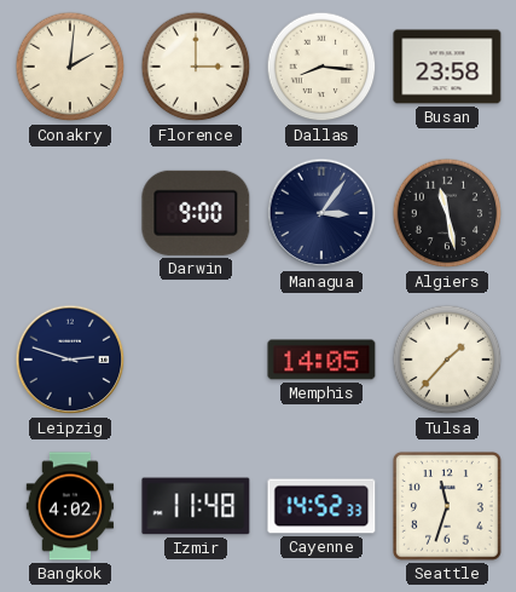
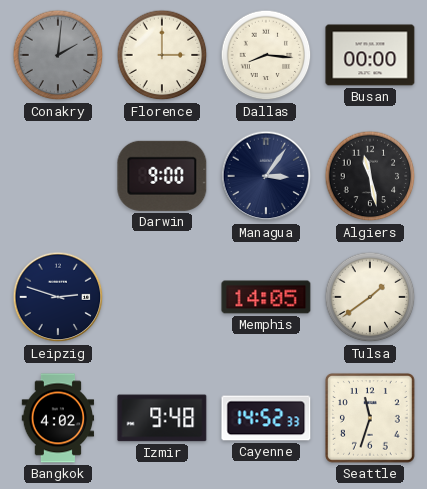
Conakry dial: cream -> grey (58, 55)
Busan: 23:58 -> 00:00 (370, 55)
Tulsa: 1:37 -> 1:39 (370, 297)
Izmir: 11:48 -> 9:48 (162, 418)
